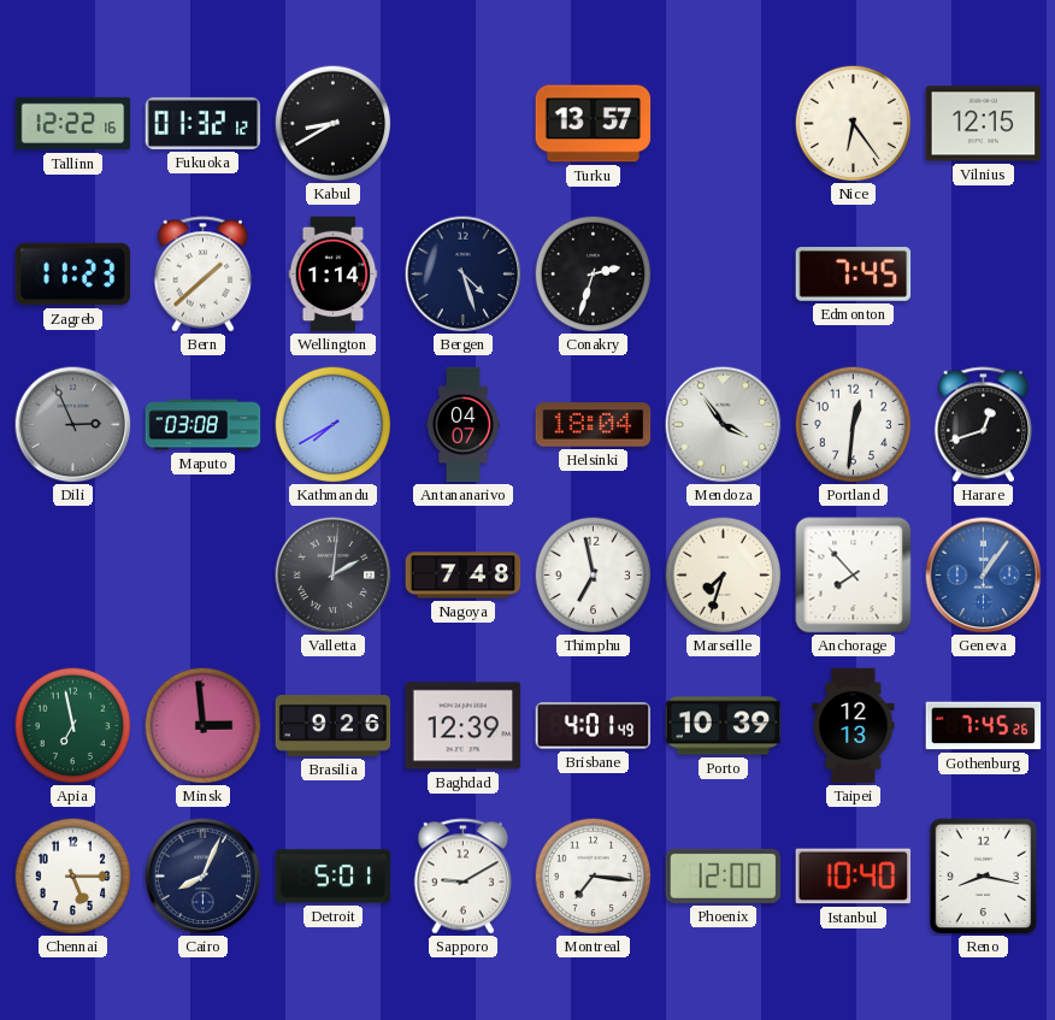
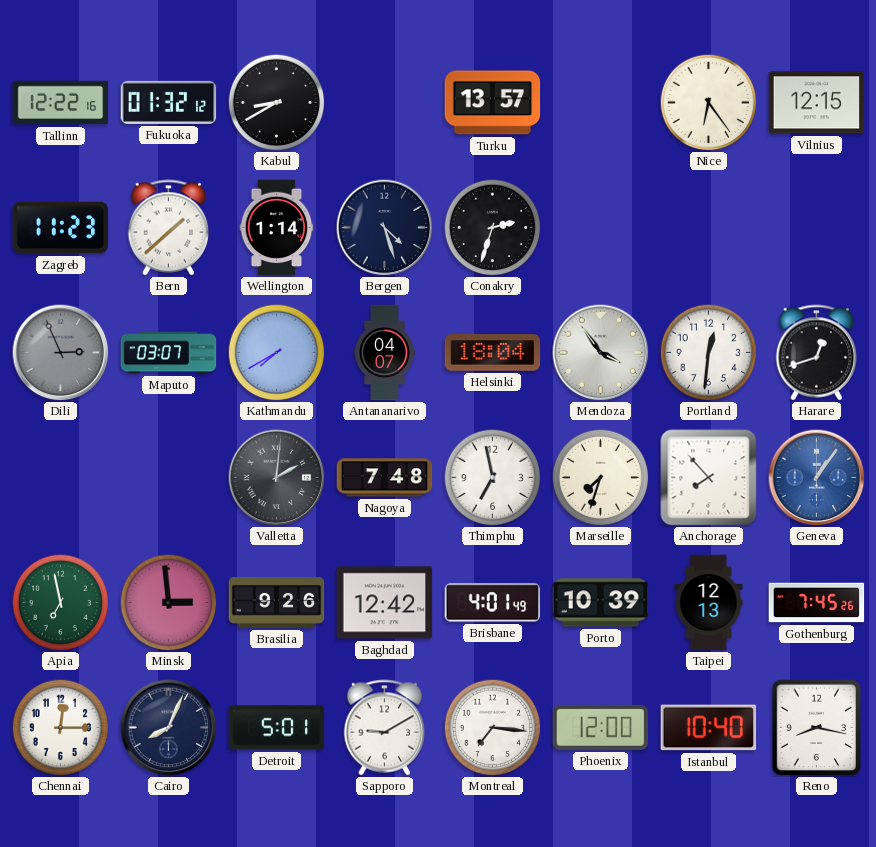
Edmonton: 7:45 -> none (854, 275)
Maputo: 03:08 -> 03:07 (169, 353)
Baghdad: 12:39 -> 12:42 (385, 603)
Chennai: 5:15 -> 12:15 (60, 727)
